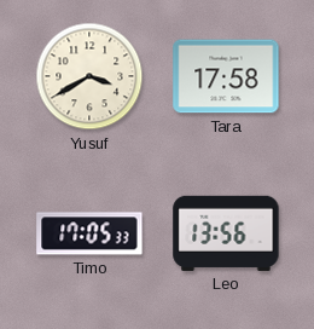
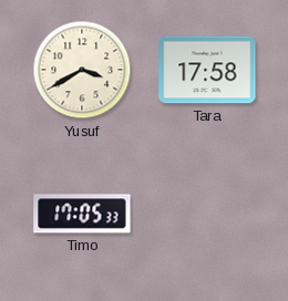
Leo: 13:56 -> none (226, 233)
